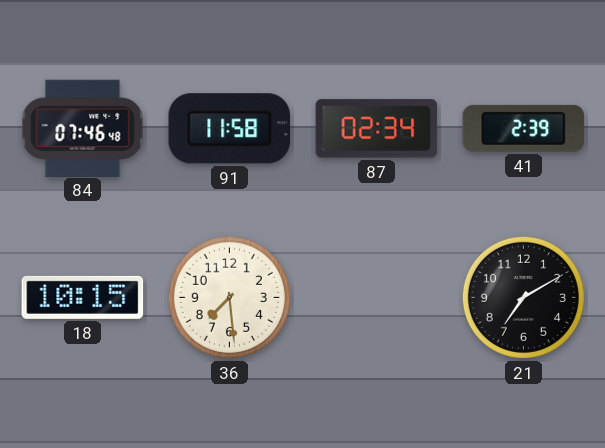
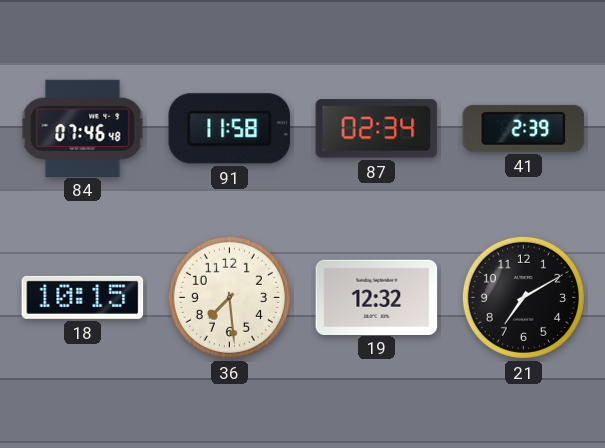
19: none -> 12:32 (377, 297)
